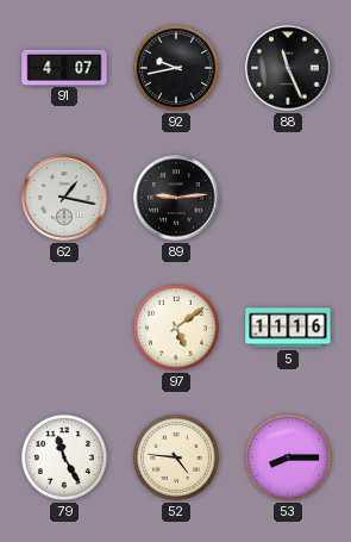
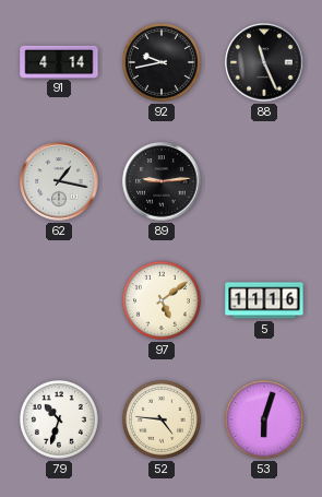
91: 4:07 -> 4:14 (59, 61)
79: 11:25 -> 10:33 (59, 419)
53: 8:15 -> 6:03 (264, 419)
